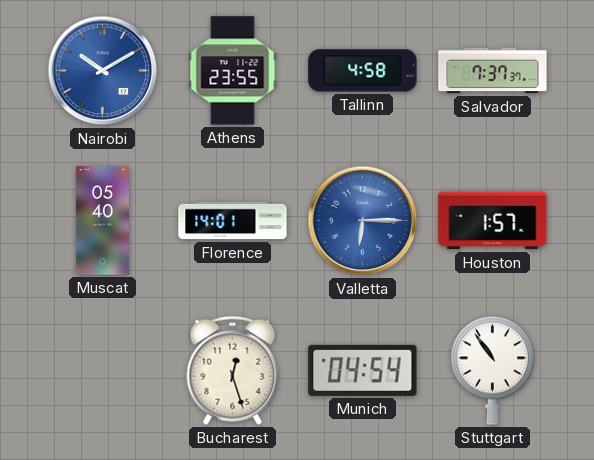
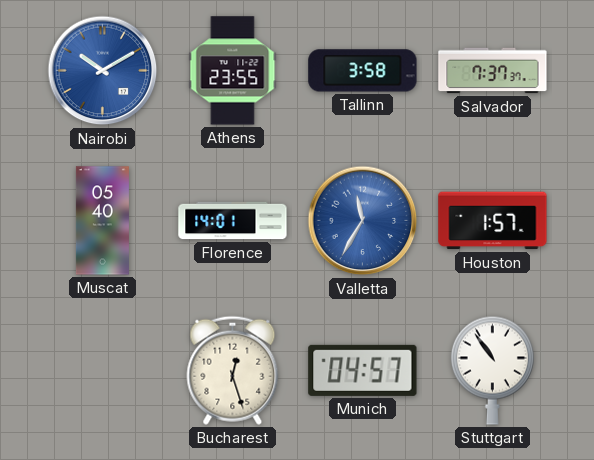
Tallinn: 4:58 -> 3:58 (363, 71)
Valletta: 6:15 -> 11:35 (363, 221)
Munich: 04:54 -> 04:57 (363, 370)
